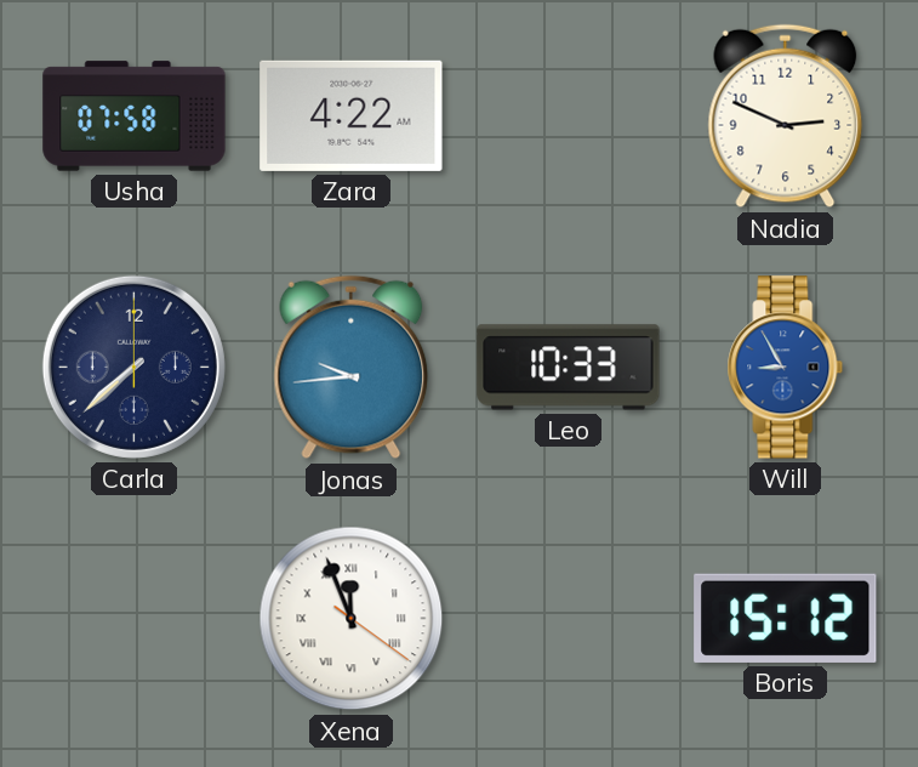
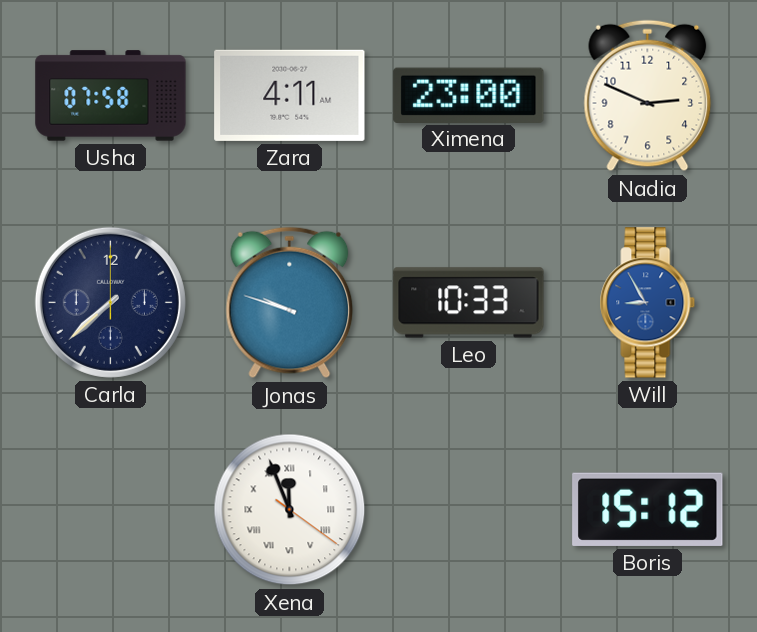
Zara: 4:22 -> 4:11 (290, 95)
Ximena: none -> 23:00 (469, 95)
Jonas: 9:44 -> 9:48 (290, 303)
